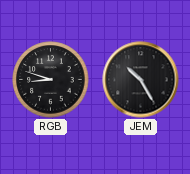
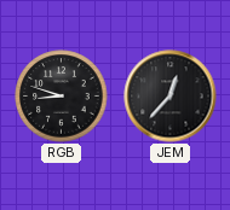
JEM: 10:25 -> 12:37 (171, 97)
